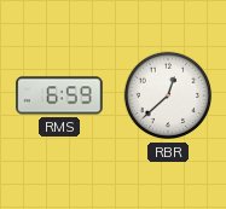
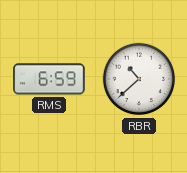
RBR: 12:38 -> 10:38 (139, 79)
